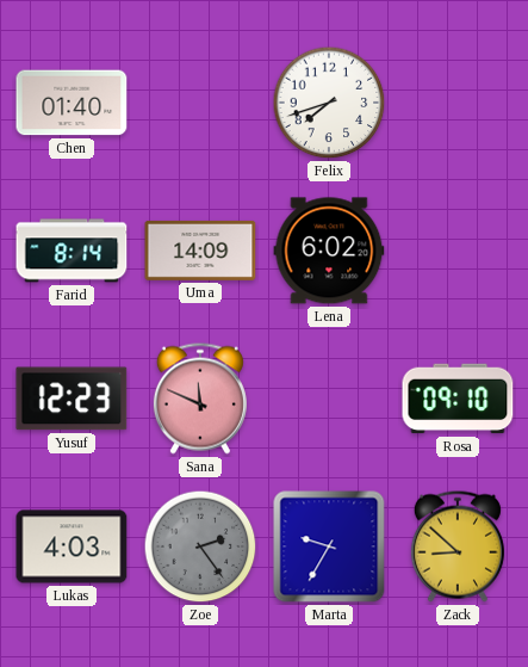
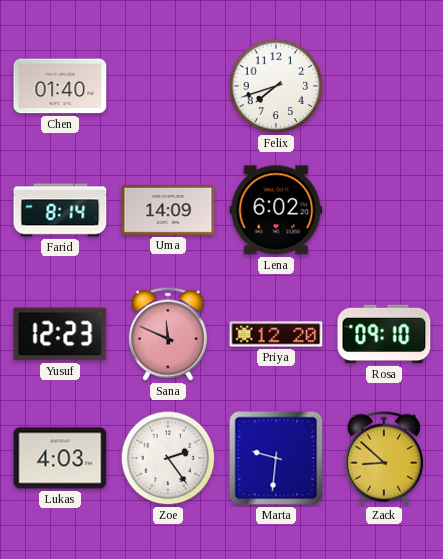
Priya: none -> 12:20 (276, 334)
Zoe dial: grey -> white (168, 458)
Marta: 9:35 -> 9:31 (276, 458)
